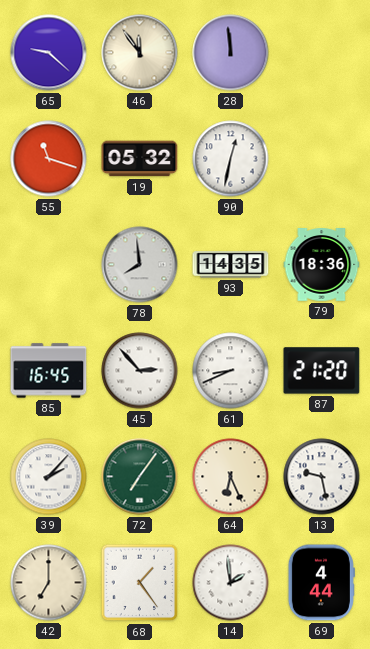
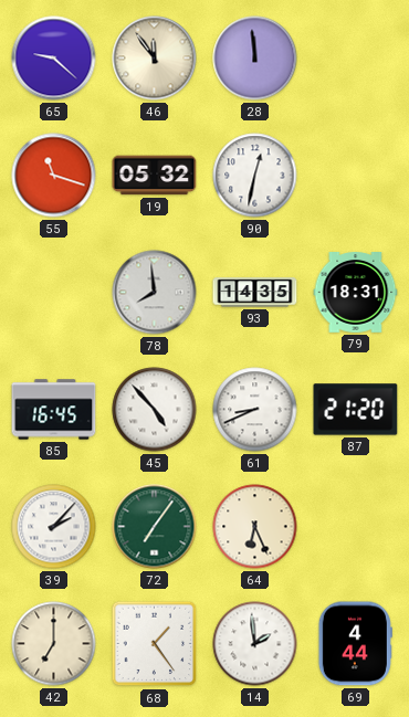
79: 18:36 -> 18:31 (356, 293)
45: 2:53 -> 4:53 (155, 410)
13: 9:28 -> none (322, 477)
